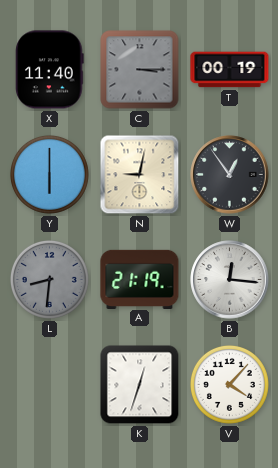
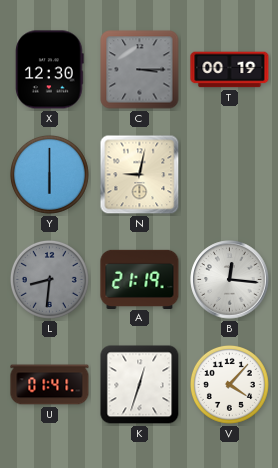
X: 11:40 -> 12:30 (50, 70)
W: 12:54 -> none (230, 175)
U: none -> 01:41 (50, 385)
